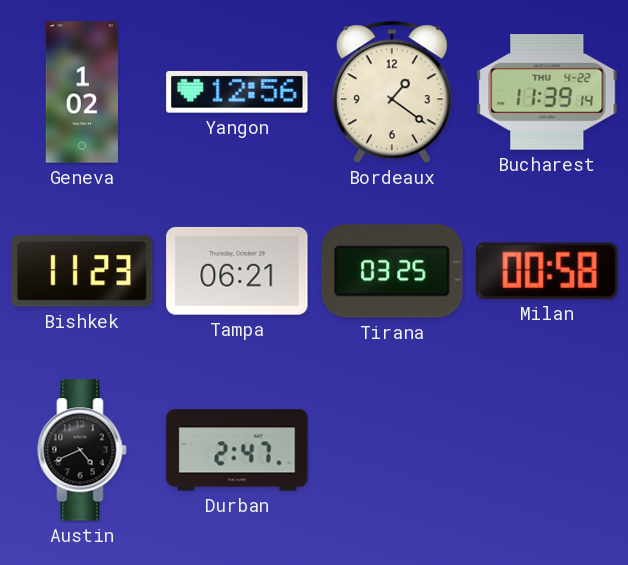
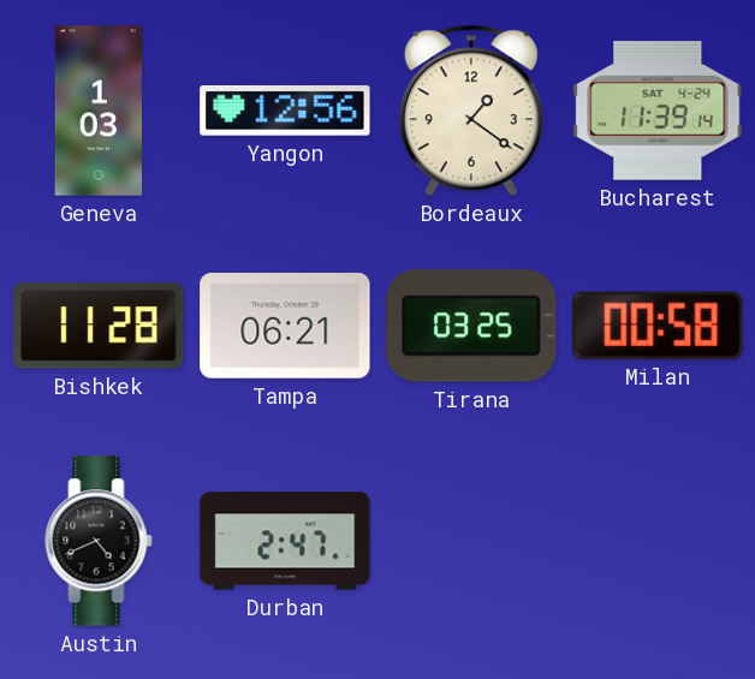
Geneva: 1:02 -> 1:03 (99, 111)
Bucharest date: THU 4-22 -> SAT 4-24 (658, 112)
Bishkek: 11:23 -> 11:28 (99, 326)
